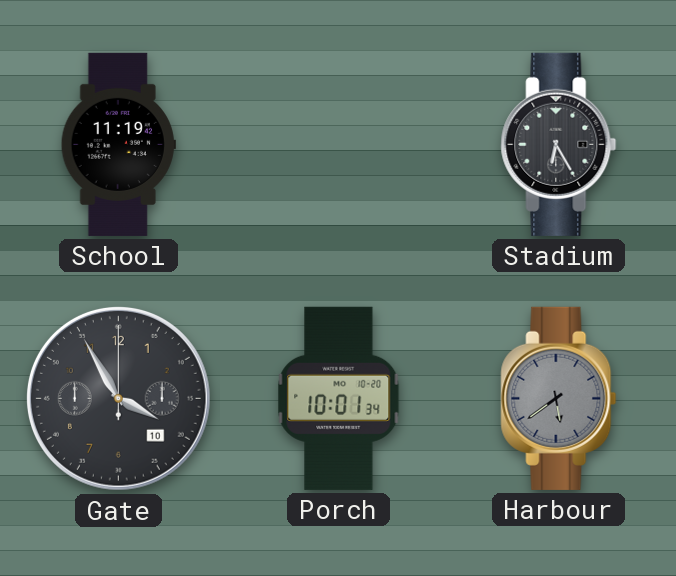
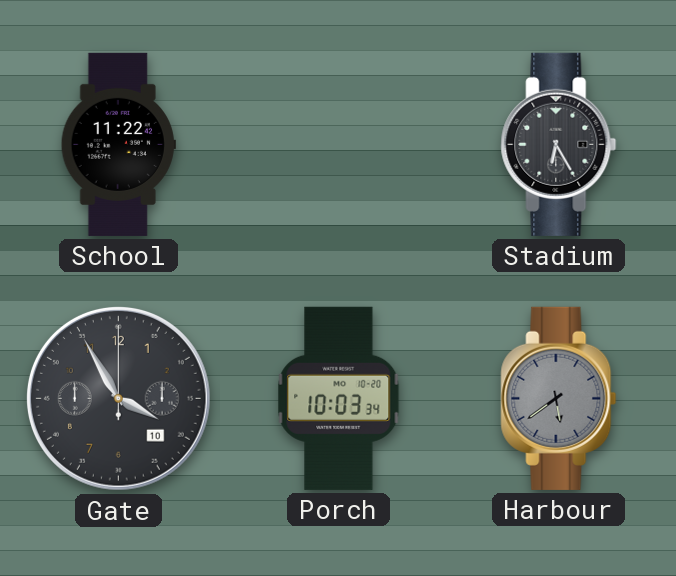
School: 11:19 -> 11:22 (118, 144)
Porch: 10:01 -> 10:03 (339, 398)
